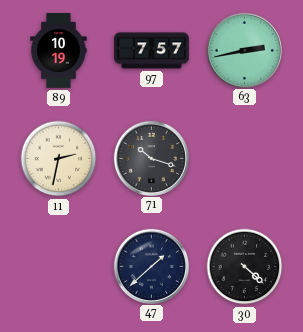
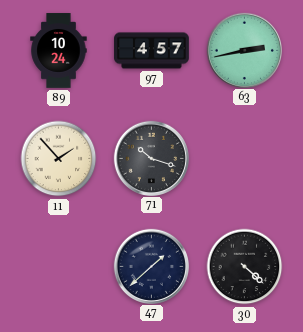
89: 10:19 -> 10:24 (59, 51)
97: 7:57 -> 4:57 (152, 51)
11: 2:32 -> 1:53 (59, 159)
